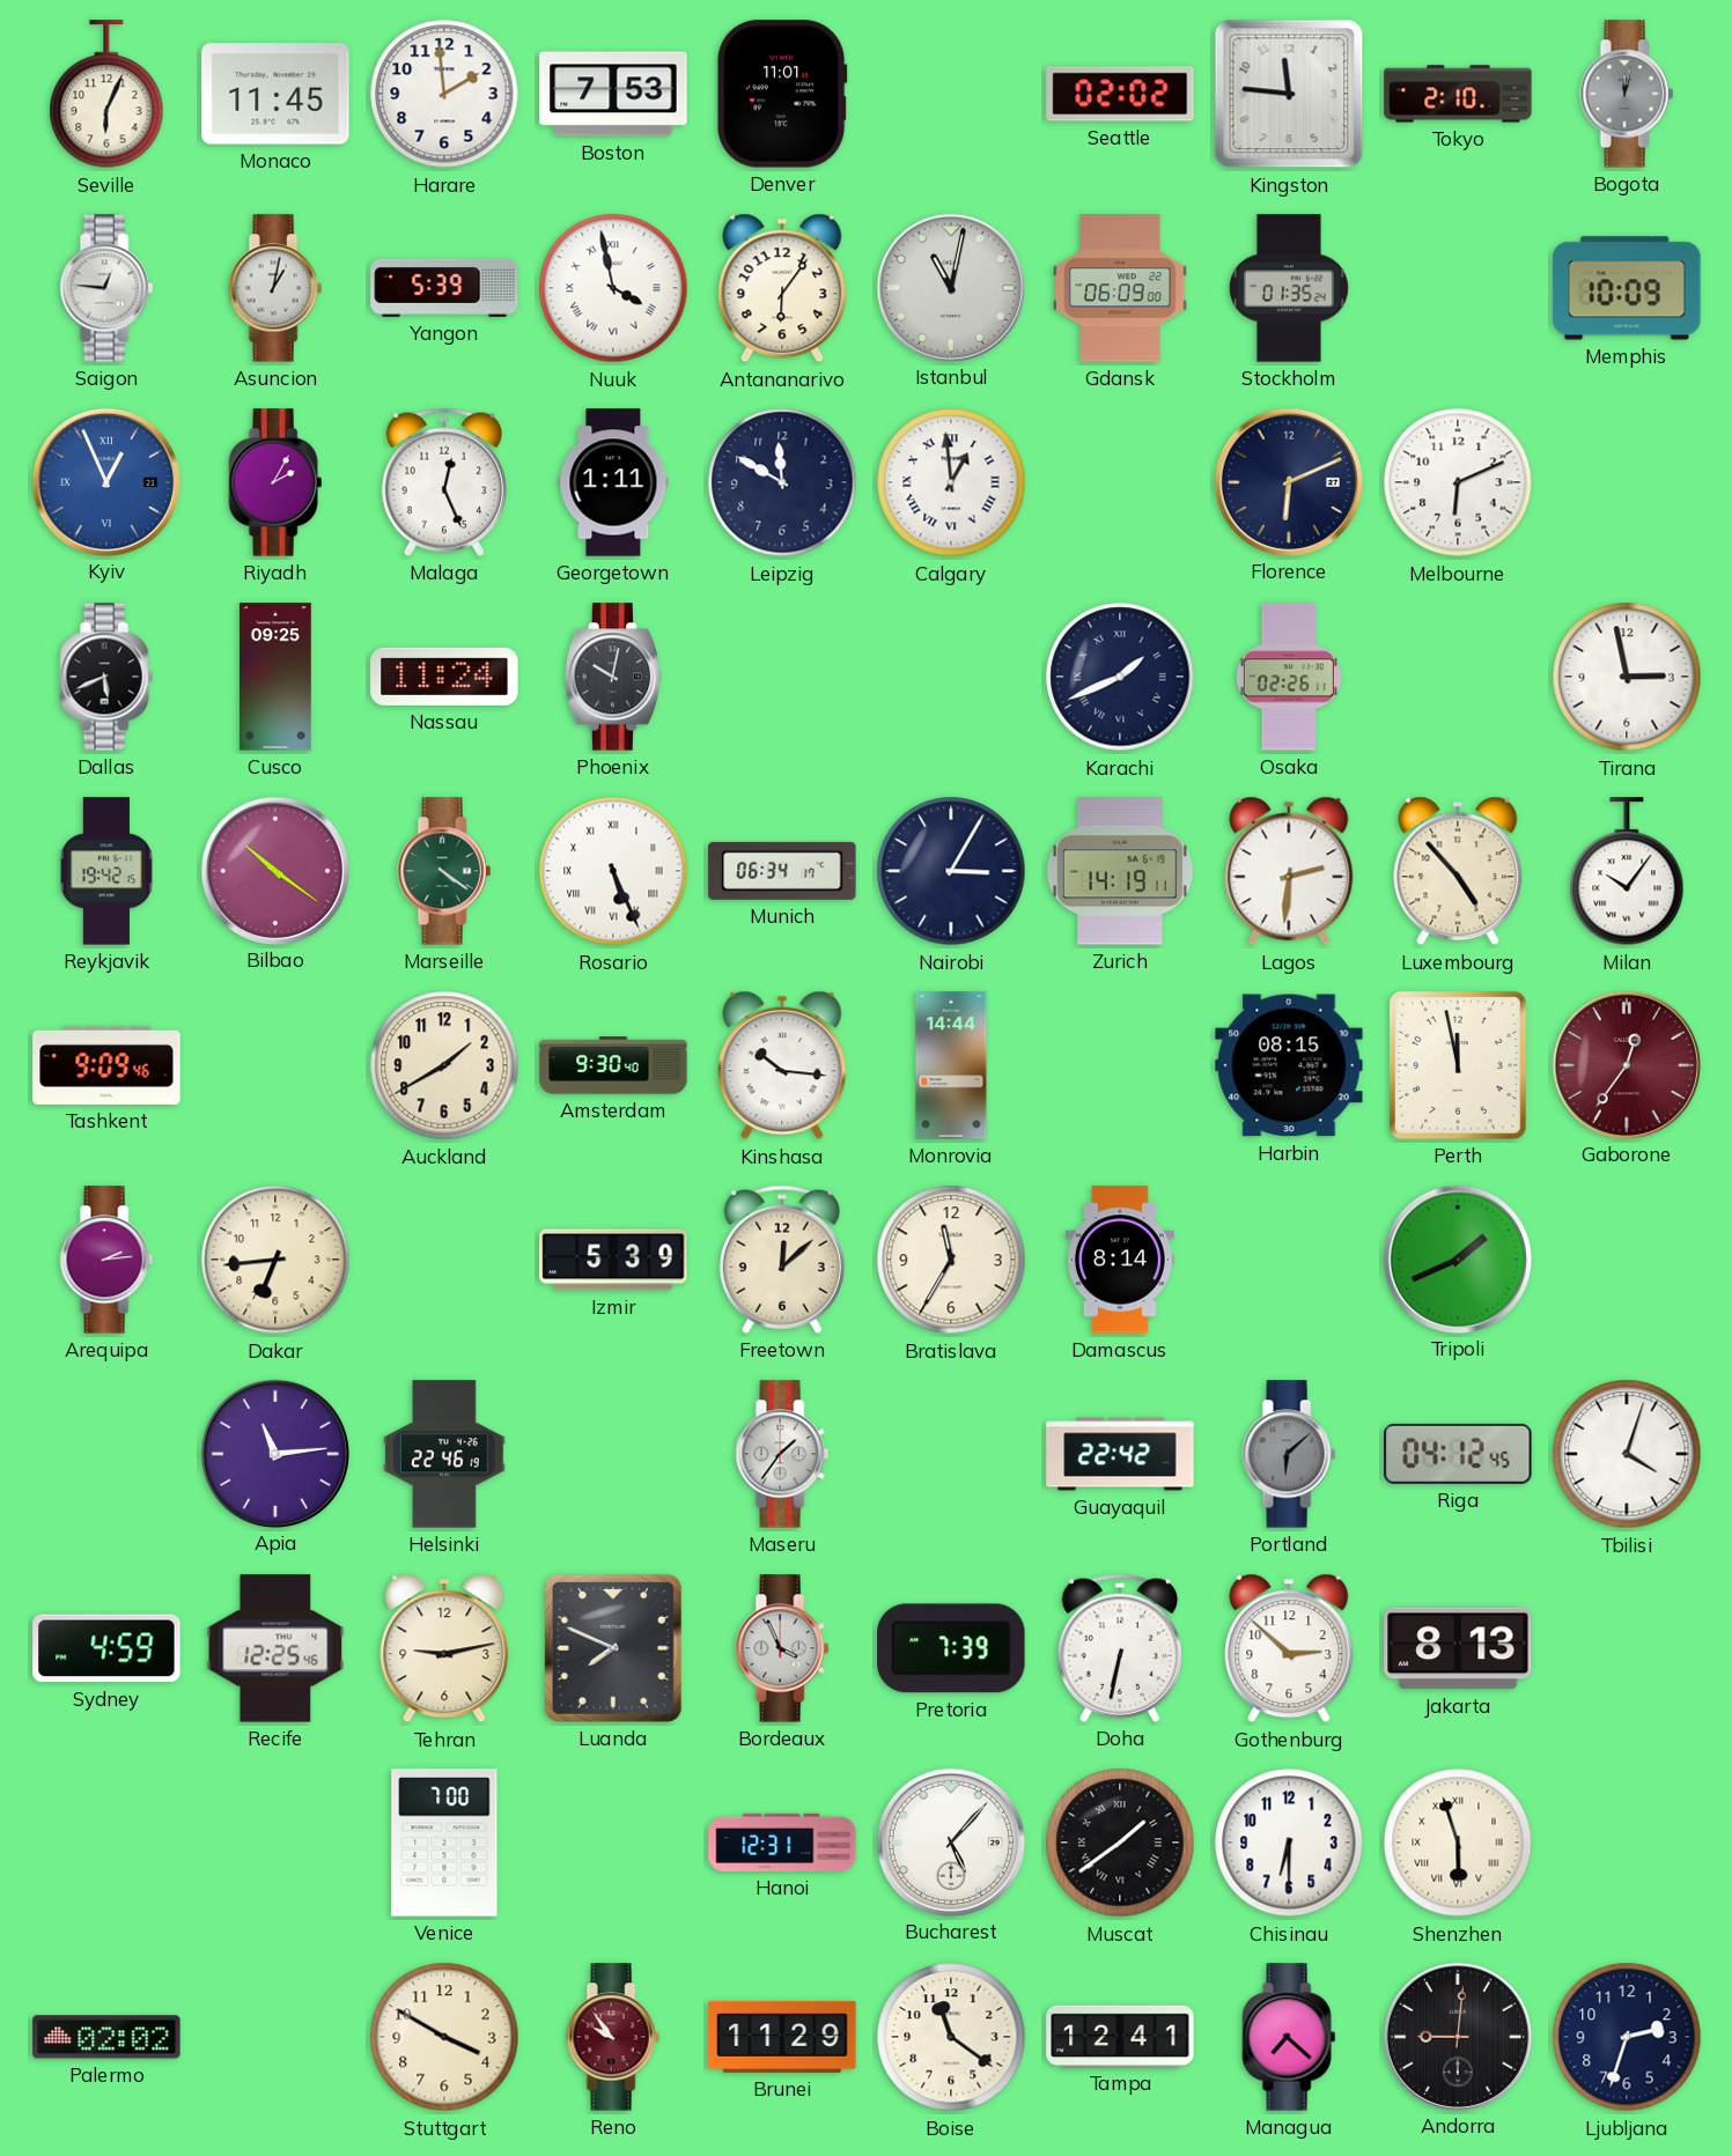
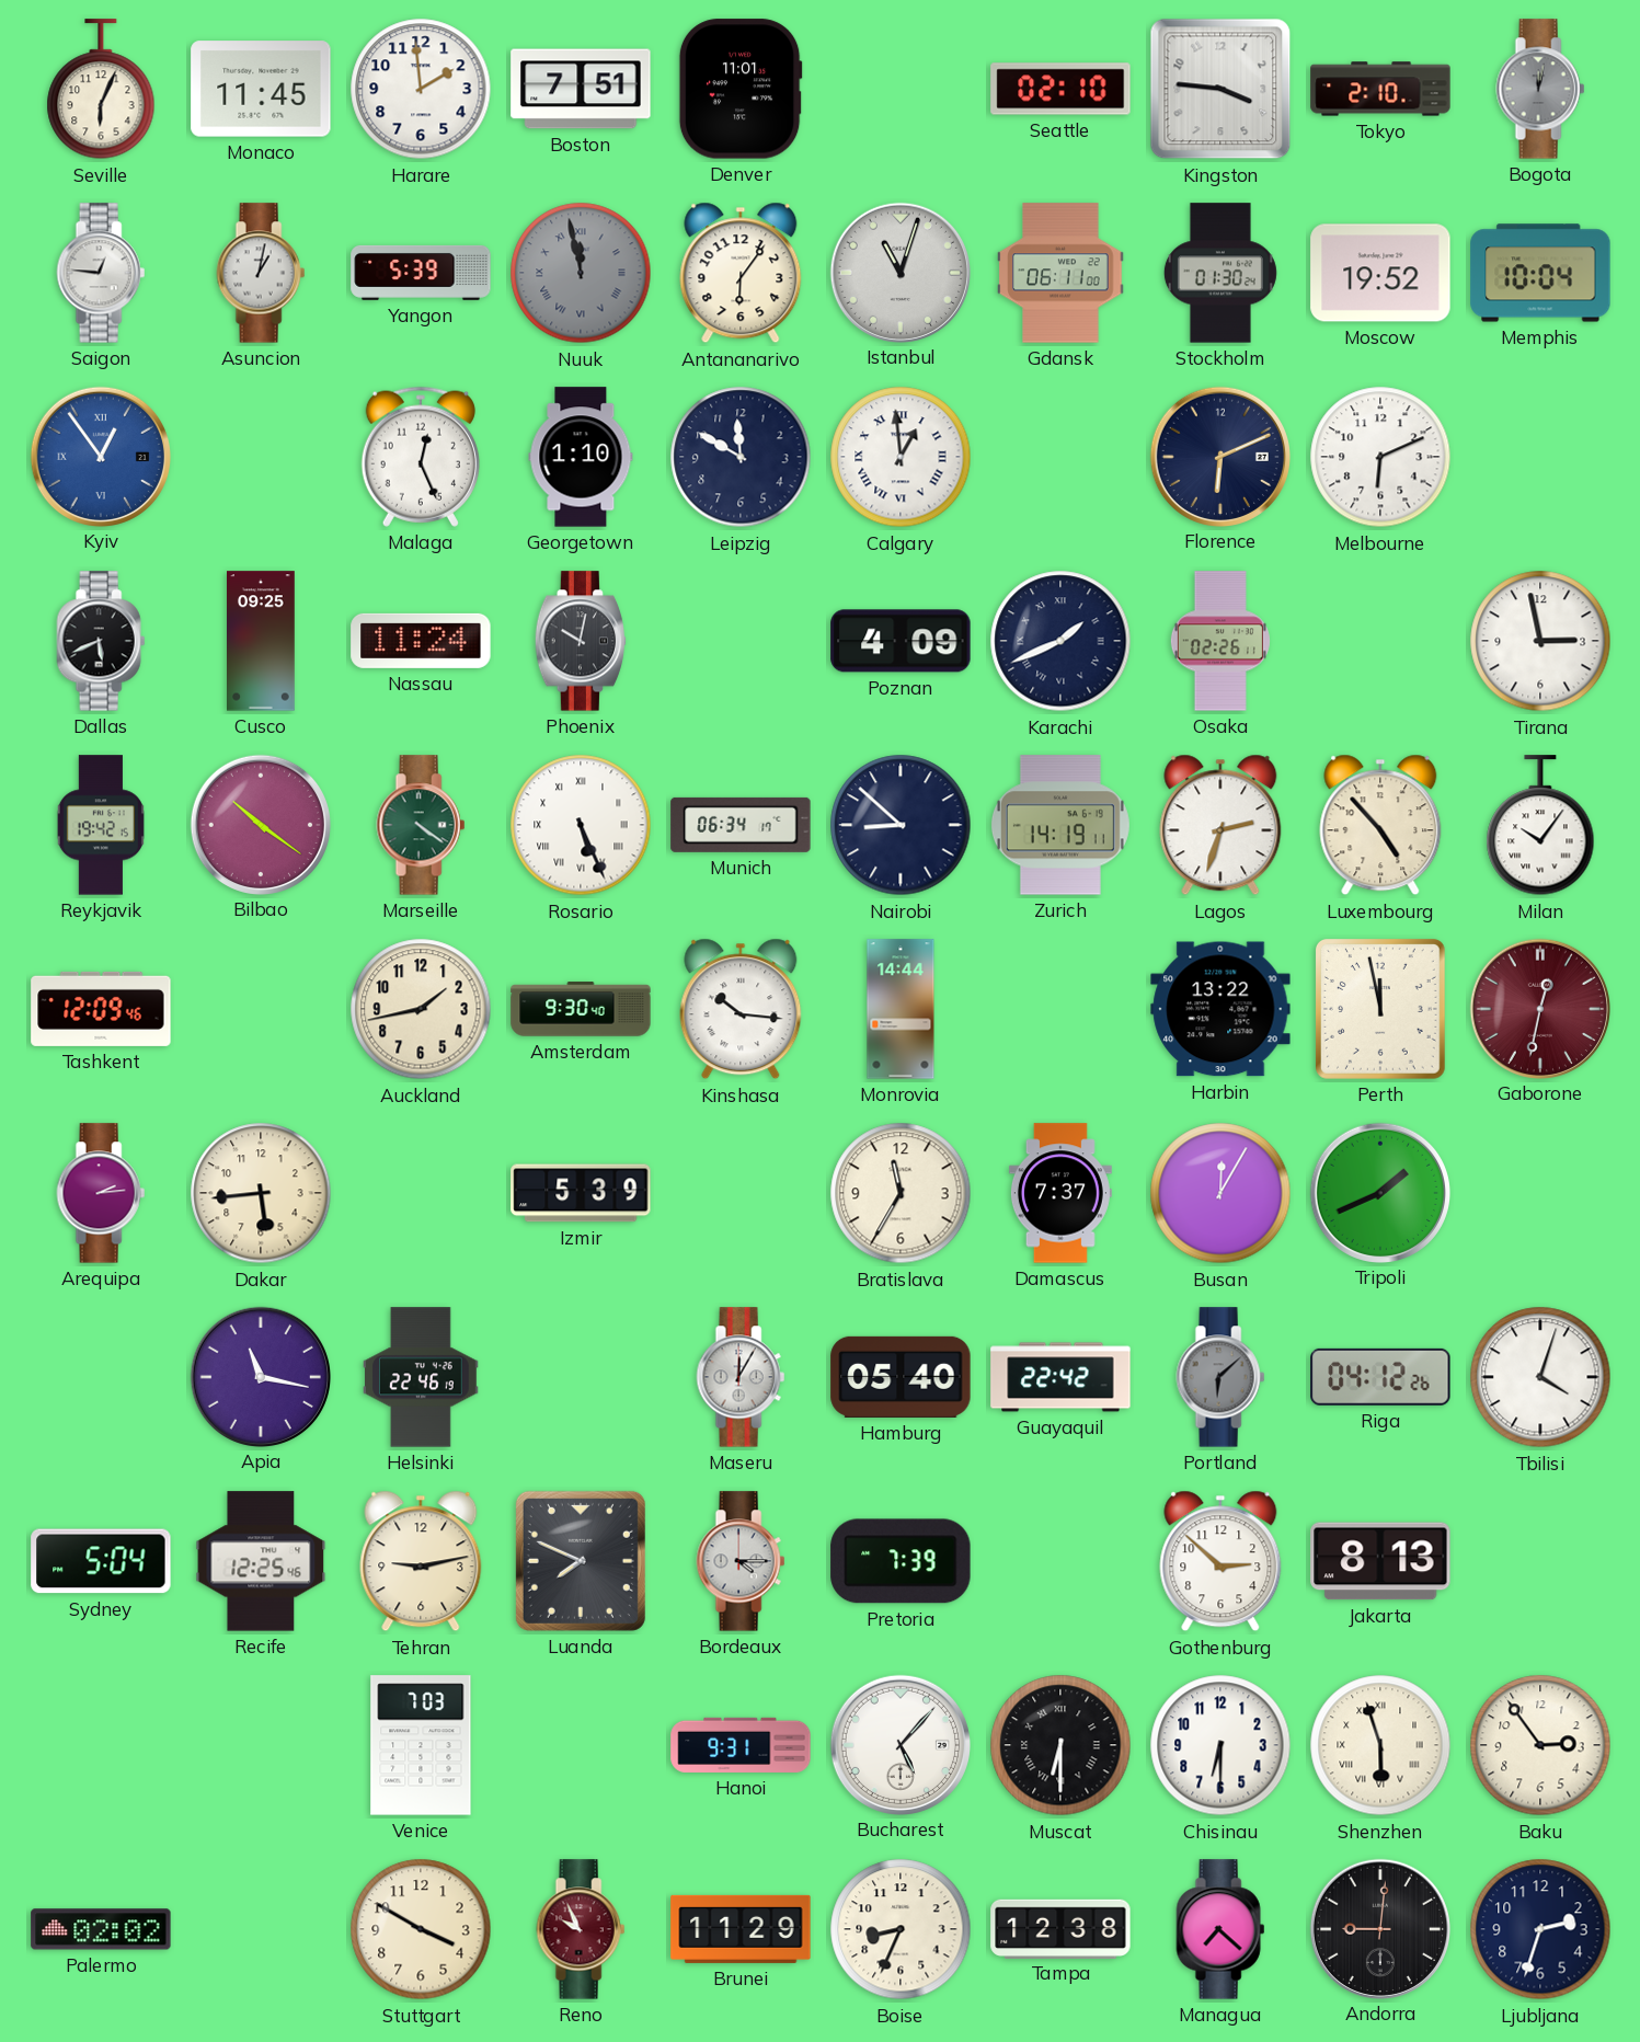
Boston: 7:53 -> 7:51 (581, 89)
Seattle: 02:02 -> 02:10 (1060, 89)
Kingston: 11:46 -> 3:46 (1220, 89)
Nuuk: 3:58 -> 11:58 (581, 273)
Nuuk dial: white -> grey (581, 273)
Istanbul: 11:02 -> 11:03 (899, 272)
Gdansk: 06:09 -> 06:11 (1060, 273)
Stockholm: 01:35 -> 01:30 (1220, 273)
Moscow: none -> 19:52 (1380, 273)
Memphis: 10:09 -> 10:04 (1540, 273)
Kyiv: 12:56 -> 12:54 (100, 456)
Riyadh: 2:05 -> none (275, 482)
Georgetown: 1:11 -> 1:10 (581, 457)
Poznan: none -> 4:09 (901, 641)
Nairobi: 3:05 -> 8:52 (901, 825)
Lagos: 2:31 -> 2:33 (1220, 825)
Tashkent: 9:09 -> 12:09 (101, 1009)
Auckland: 1:40 -> 1:43 (421, 1009)
Harbin: 08:15 -> 13:22 (1220, 1009)
Gaborone: 12:36 -> 12:32 (1539, 1008)
Dakar: 6:44 -> 5:44 (261, 1193)
Freetown: 12:08 -> none (782, 1260)
Damascus: 8:14 -> 7:37 (1060, 1193)
Busan: none -> 12:05 (1220, 1193)
Apia: 11:14 -> 11:17 (260, 1376)
Maseru: 1:36 -> 12:05 (741, 1377)
Hamburg: none -> 05:40 (901, 1377)
Riga: 04:12:45 -> 04:12:26 (1380, 1377)
Sydney: 4:59 -> 5:04 (101, 1561)
Bordeaux: 3:56 -> 4:15 (741, 1561)
Doha: 6:32 -> none (1120, 1648)
Venice: 7:00 -> 7:03 (421, 1745)
Hanoi: 12:31 -> 9:31 (741, 1745)
Muscat: 1:39 -> 6:30 (1060, 1745)
Baku: none -> 2:54 (1540, 1745)
Reno: 9:54 -> 9:56 (581, 1929)
Boise: 11:21 -> 8:34 (901, 1929)
Tampa: 12:41 -> 12:38 (1060, 1928)
